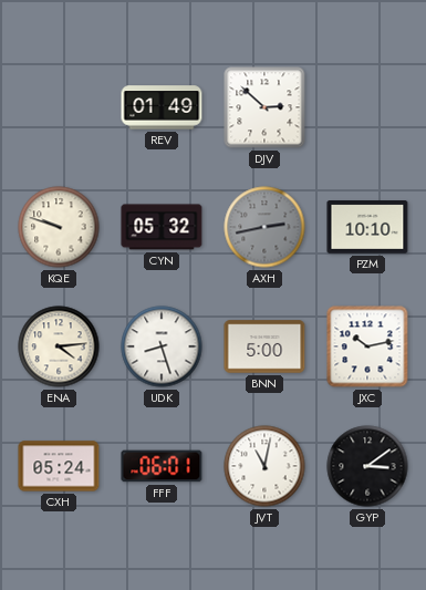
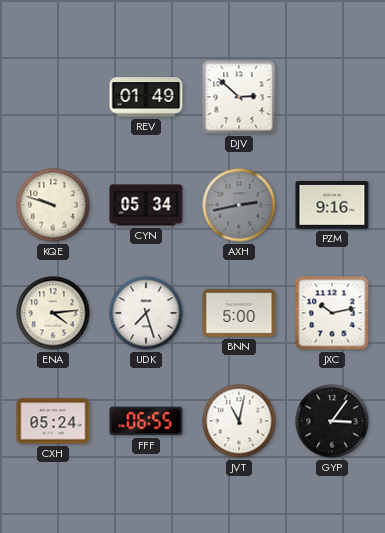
CYN: 05:32 -> 05:34 (146, 205)
PZM: 10:10 -> 9:16 (332, 206)
UDK: 8:27 -> 7:27 (146, 313)
FFF: 06:01 -> 06:55 (146, 421)
GYP: 3:09 -> 3:06 (332, 421)
